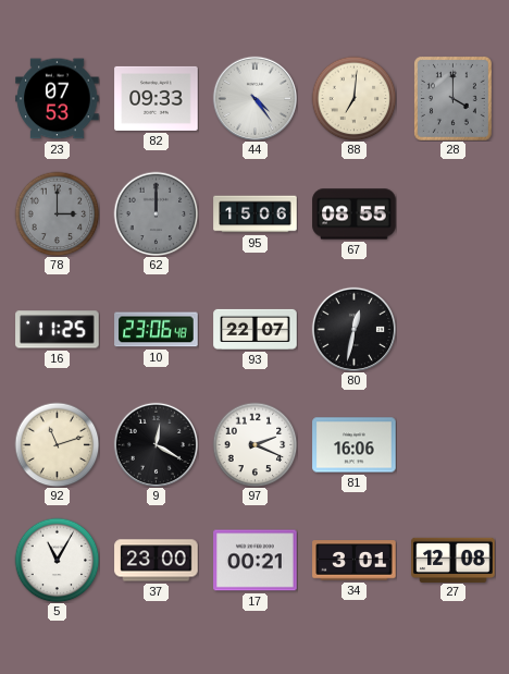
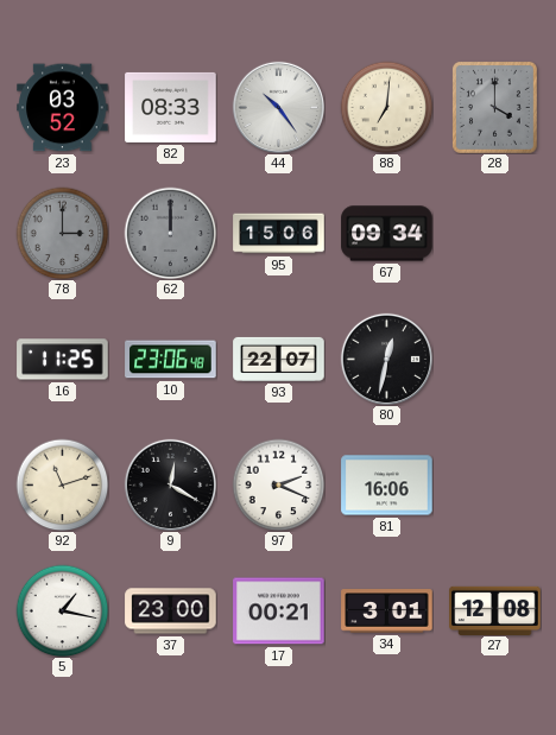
23: 07:53 -> 03:52 (63, 108)
82: 09:33 -> 08:33 (171, 107)
44: 4:24 -> 10:24 (278, 107)
67: 08:55 -> 09:34 (387, 234)
5: 11:05 -> 1:17 (62, 610)
